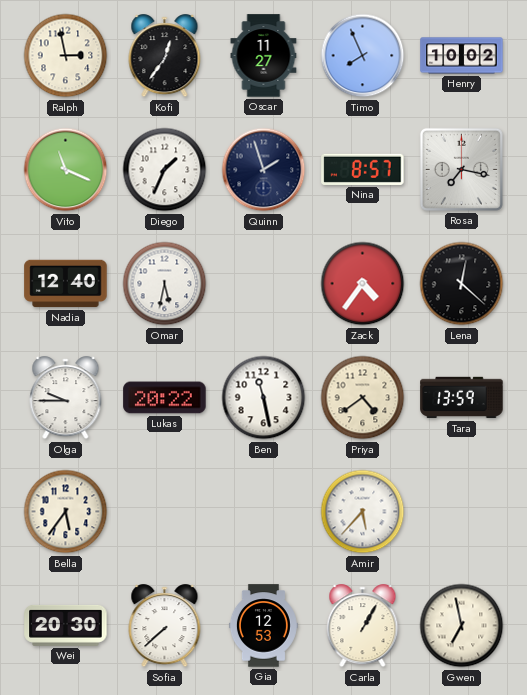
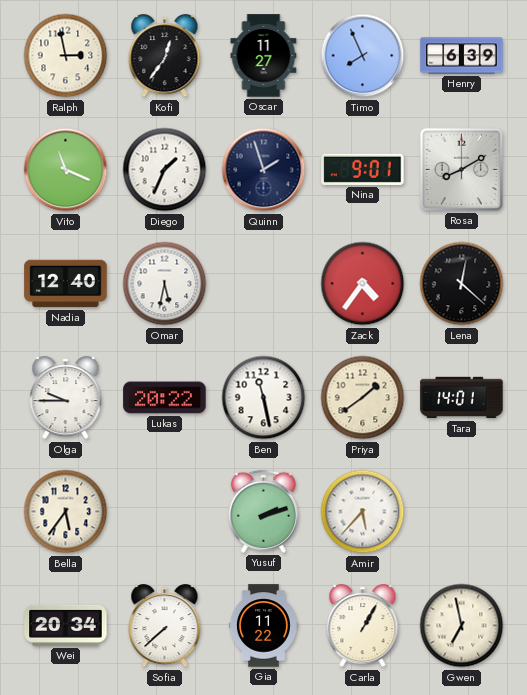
Henry: 10:02 -> 6:39 (462, 56)
Nina: 8:57 -> 9:01 (363, 169)
Rosa: 7:17 -> 8:10 (461, 169)
Priya: 4:39 -> 1:39 (363, 398)
Tara: 13:59 -> 14:01 (462, 398)
Yusuf: none -> 2:12 (263, 511)
Wei: 20:30 -> 20:34 (66, 625)
Gia: 12:53 -> 11:22 (263, 626)
